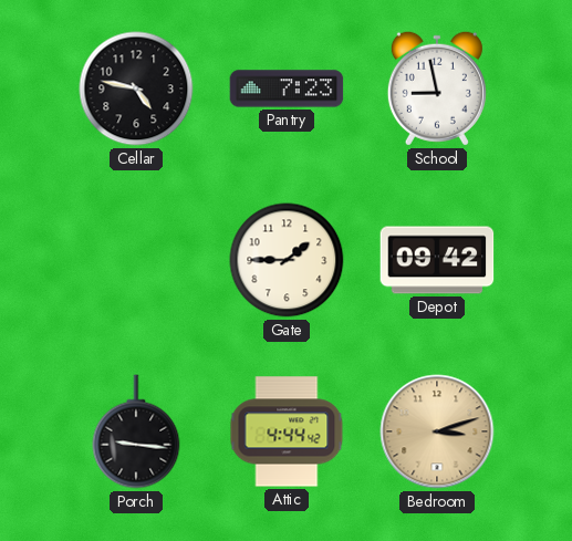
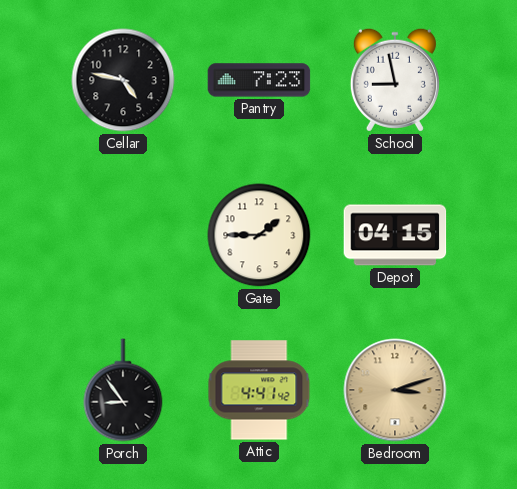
Depot: 09:42 -> 04:15 (395, 235)
Porch: 9:16 -> 8:54 (123, 390)
Attic: 4:44 -> 4:41 (259, 390)
